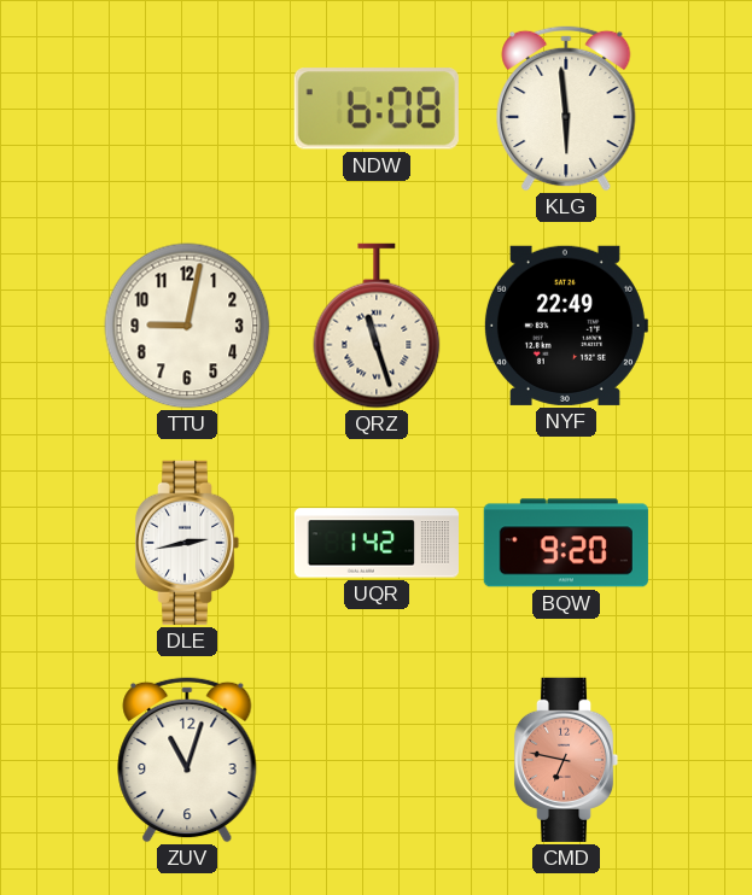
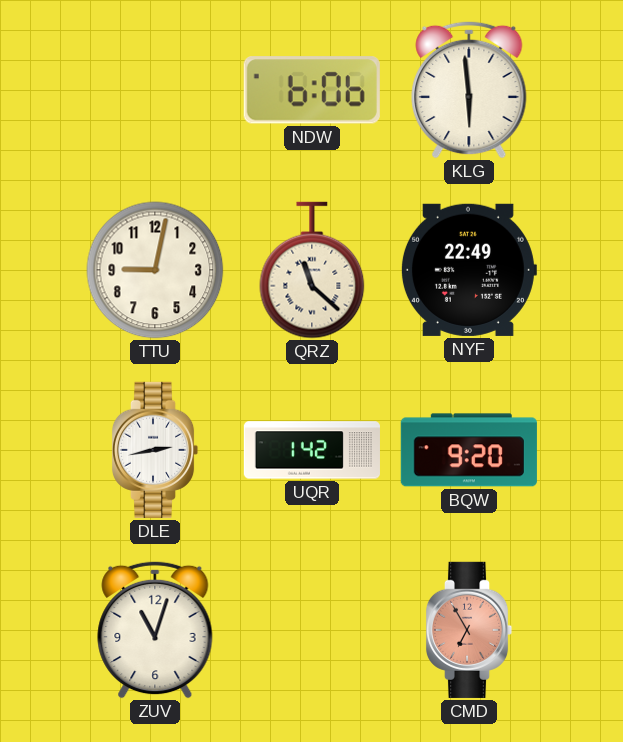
NDW: 6:08 -> 6:06 (312, 90)
QRZ: 11:27 -> 11:22 (312, 270)
CMD: 6:47 -> 6:55 (469, 630)
